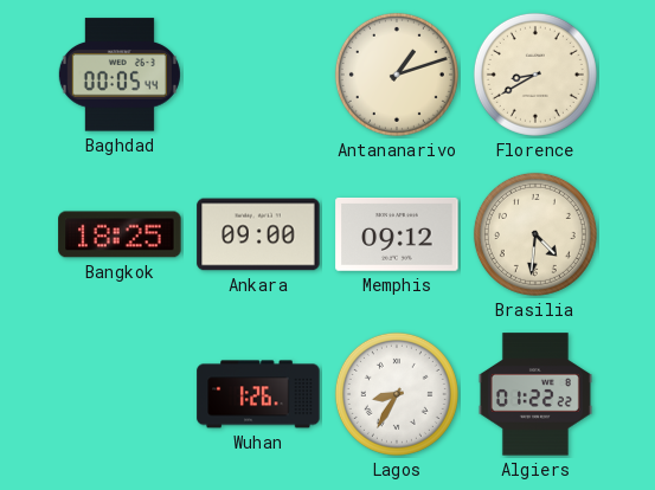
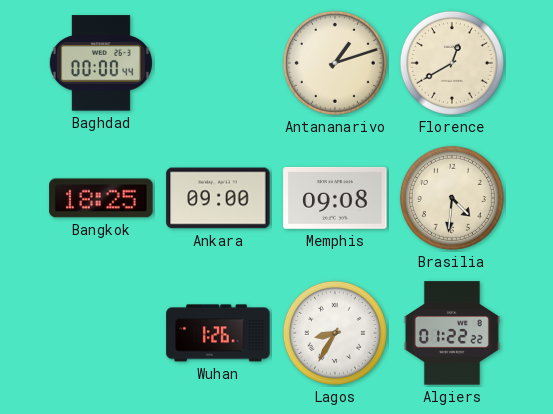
Baghdad: 00:05 -> 00:00 (101, 63)
Florence: 8:40 -> 12:40 (452, 63)
Memphis: 09:12 -> 09:08 (335, 198)
